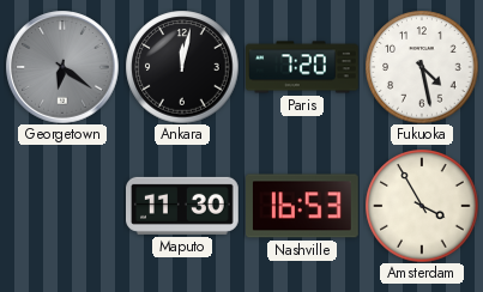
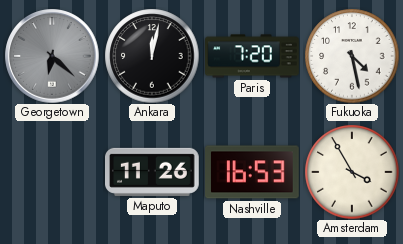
Georgetown: 6:21 -> 6:22 (52, 56)
Maputo: 11:30 -> 11:26 (153, 172)
